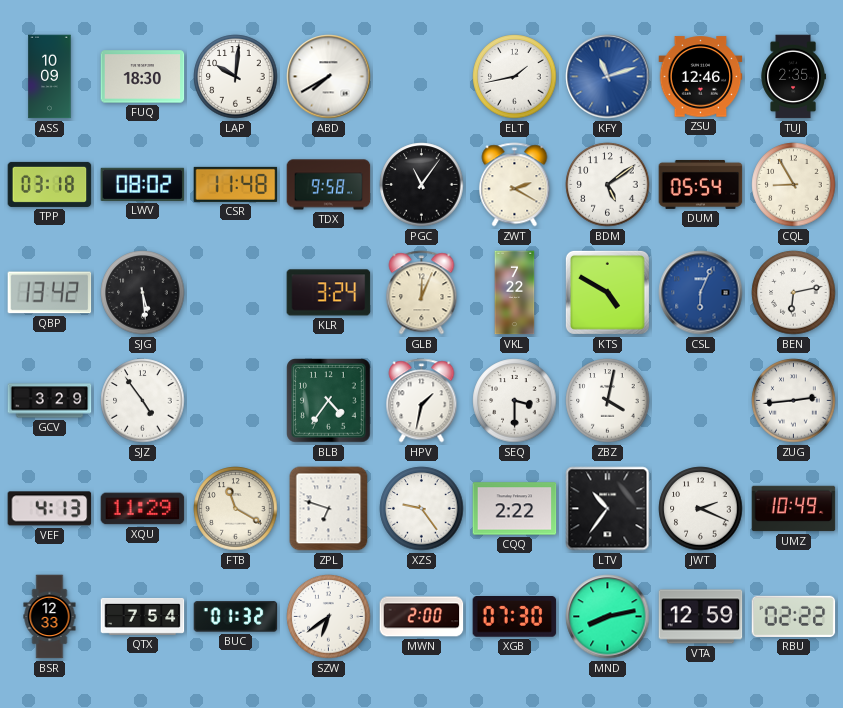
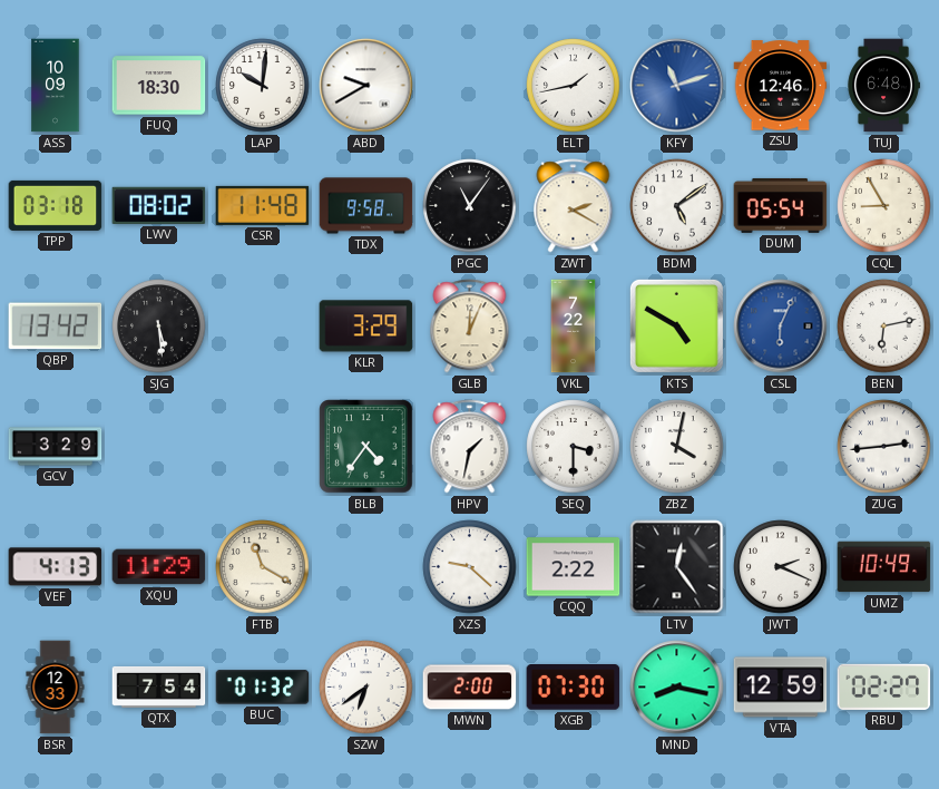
ABD: 7:40 -> 9:40 (366, 86)
TUJ: 2:35 -> 6:48 (883, 86)
KLR: 3:24 -> 3:29 (366, 327)
SJZ: 4:54 -> none (143, 401)
ZPL: 6:48 -> none (329, 509)
XZS: 9:24 -> 9:22 (470, 567)
LTV: 10:36 -> 12:24 (677, 567)
MND: 8:13 -> 8:17 (677, 688)
RBU: 02:22 -> 02:27 (884, 686)
